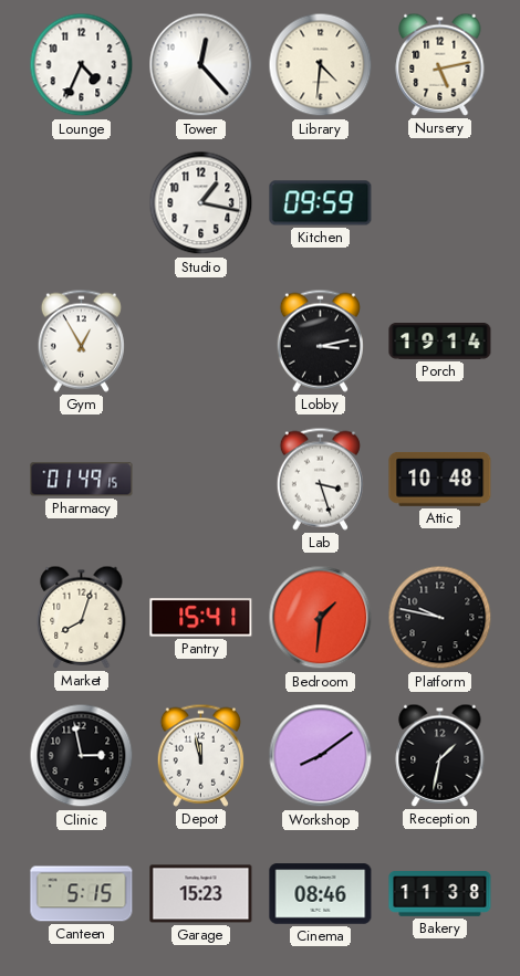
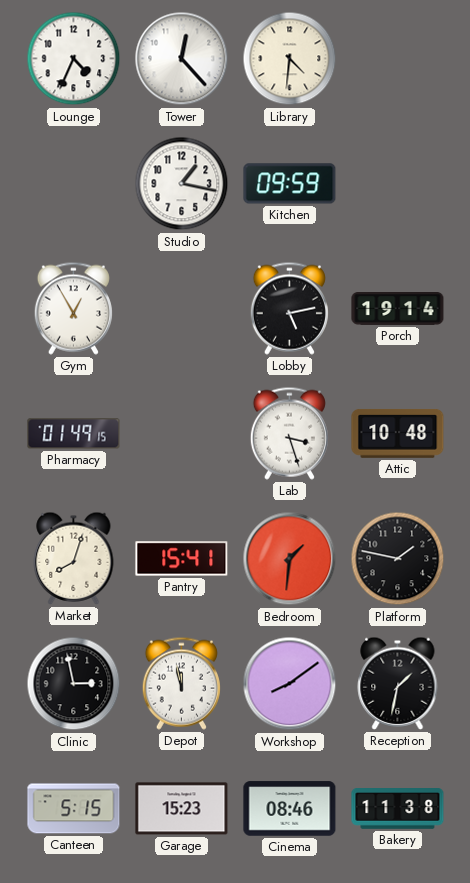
Nursery: 5:13 -> none (440, 64)
Lobby: 3:13 -> 5:13 (289, 308)
Platform: 9:47 -> 1:47 (398, 559)
